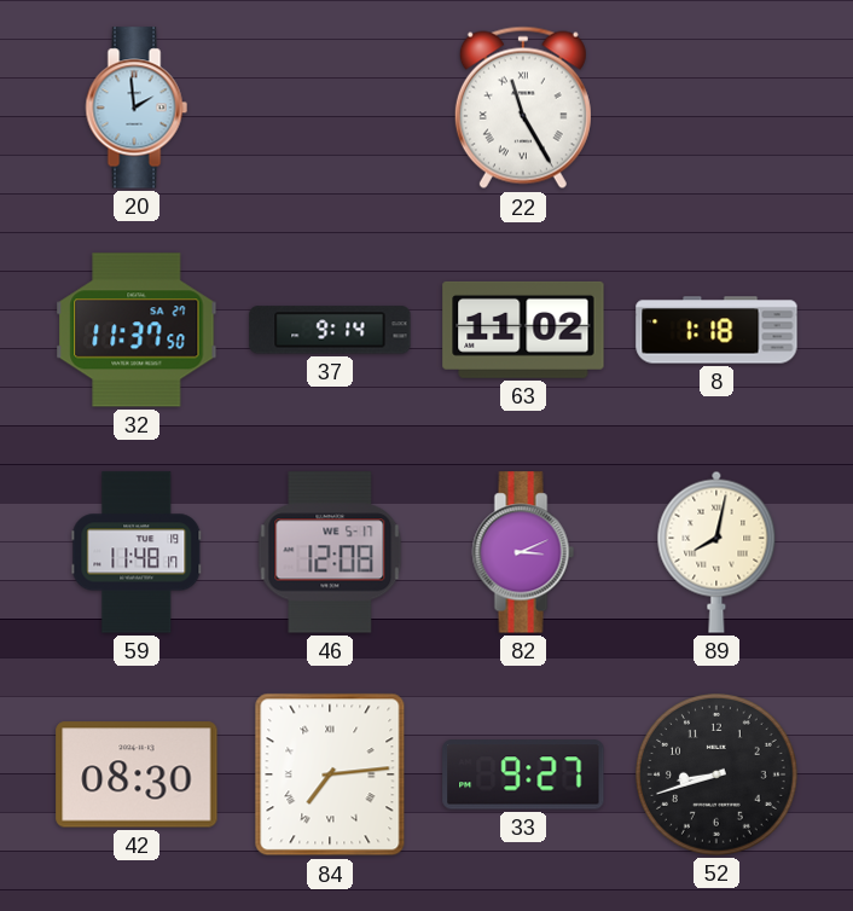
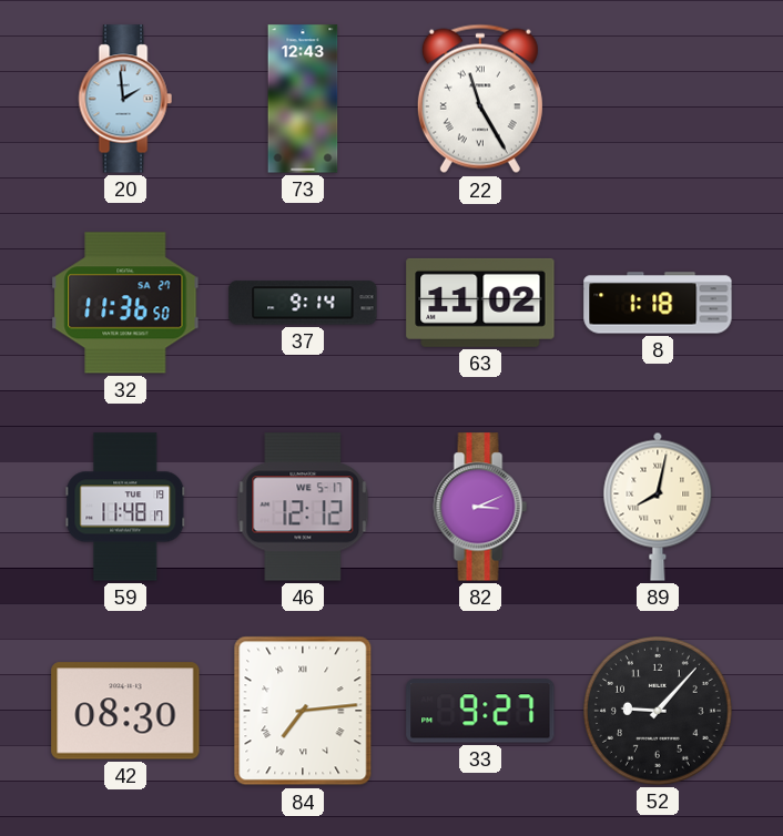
73: none -> 12:43 (303, 99)
32: 11:37 -> 11:36 (125, 303)
46: 12:08 -> 12:12 (303, 507)
52: 8:42 -> 9:07 (659, 712)
